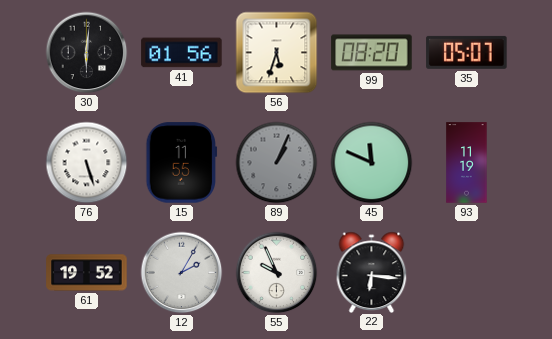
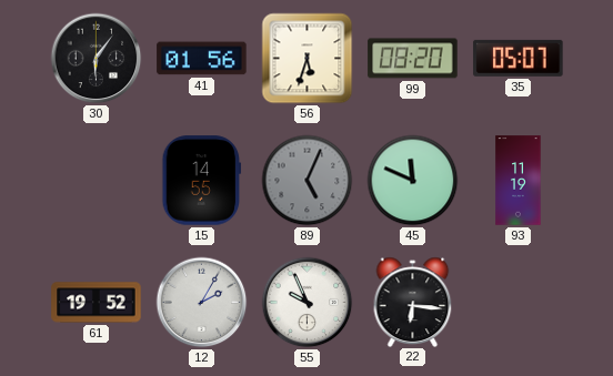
30: 6:01 -> 6:06 (97, 59)
76: 5:27 -> none (87, 163)
15: 11:55 -> 14:55 (202, 181)
89: 1:04 -> 5:04 (308, 181)
